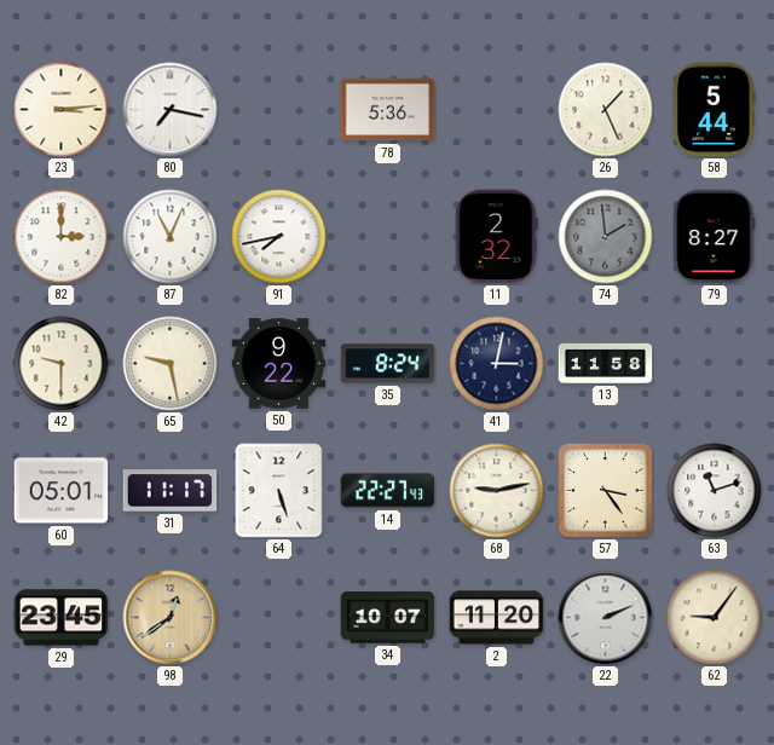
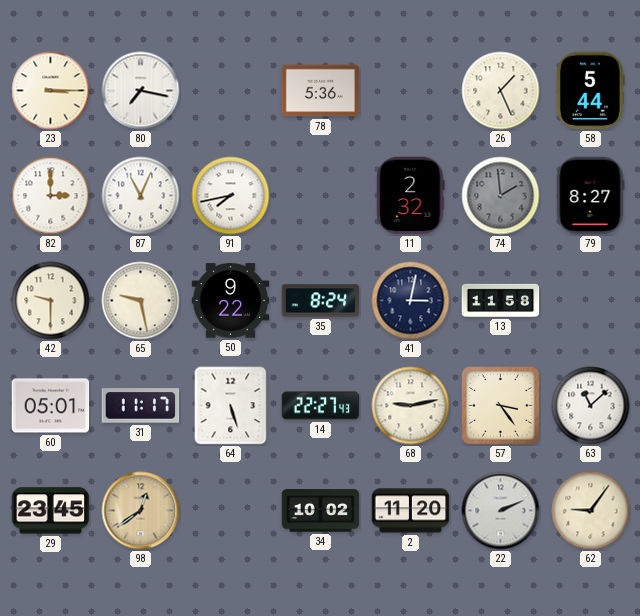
23: 3:14 -> 3:15 (51, 91)
63: 11:12 -> 11:08 (591, 406)
34: 10:07 -> 10:02 (321, 511)
